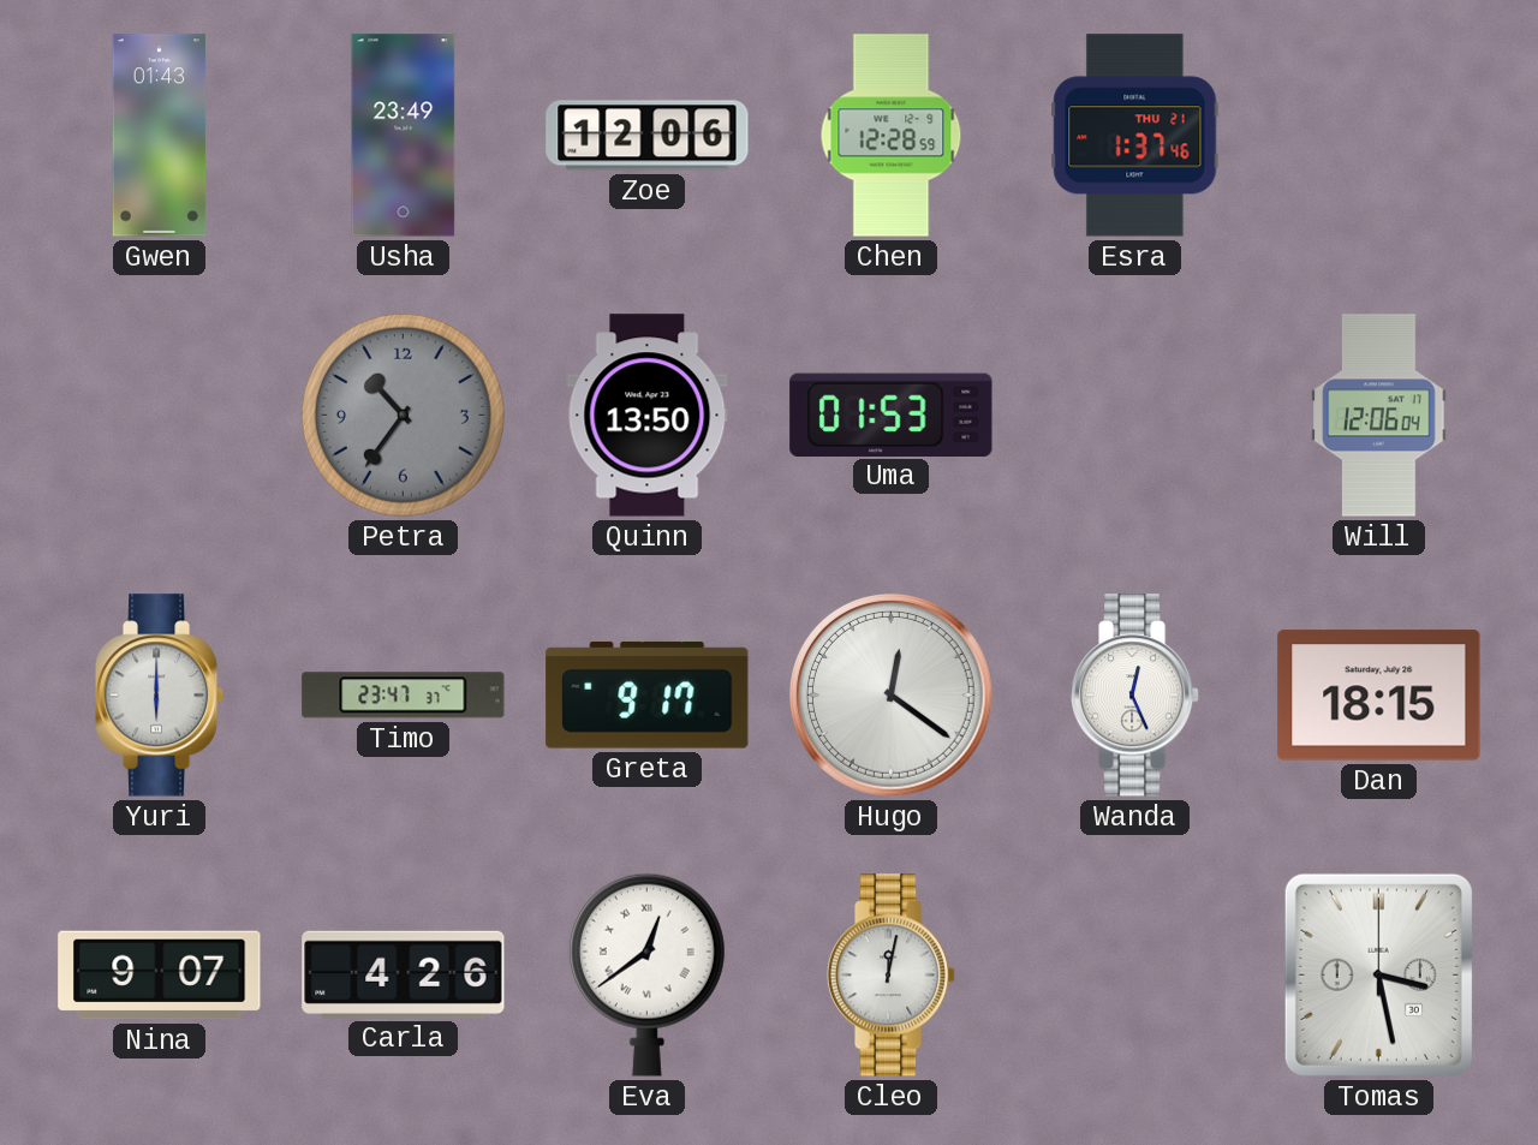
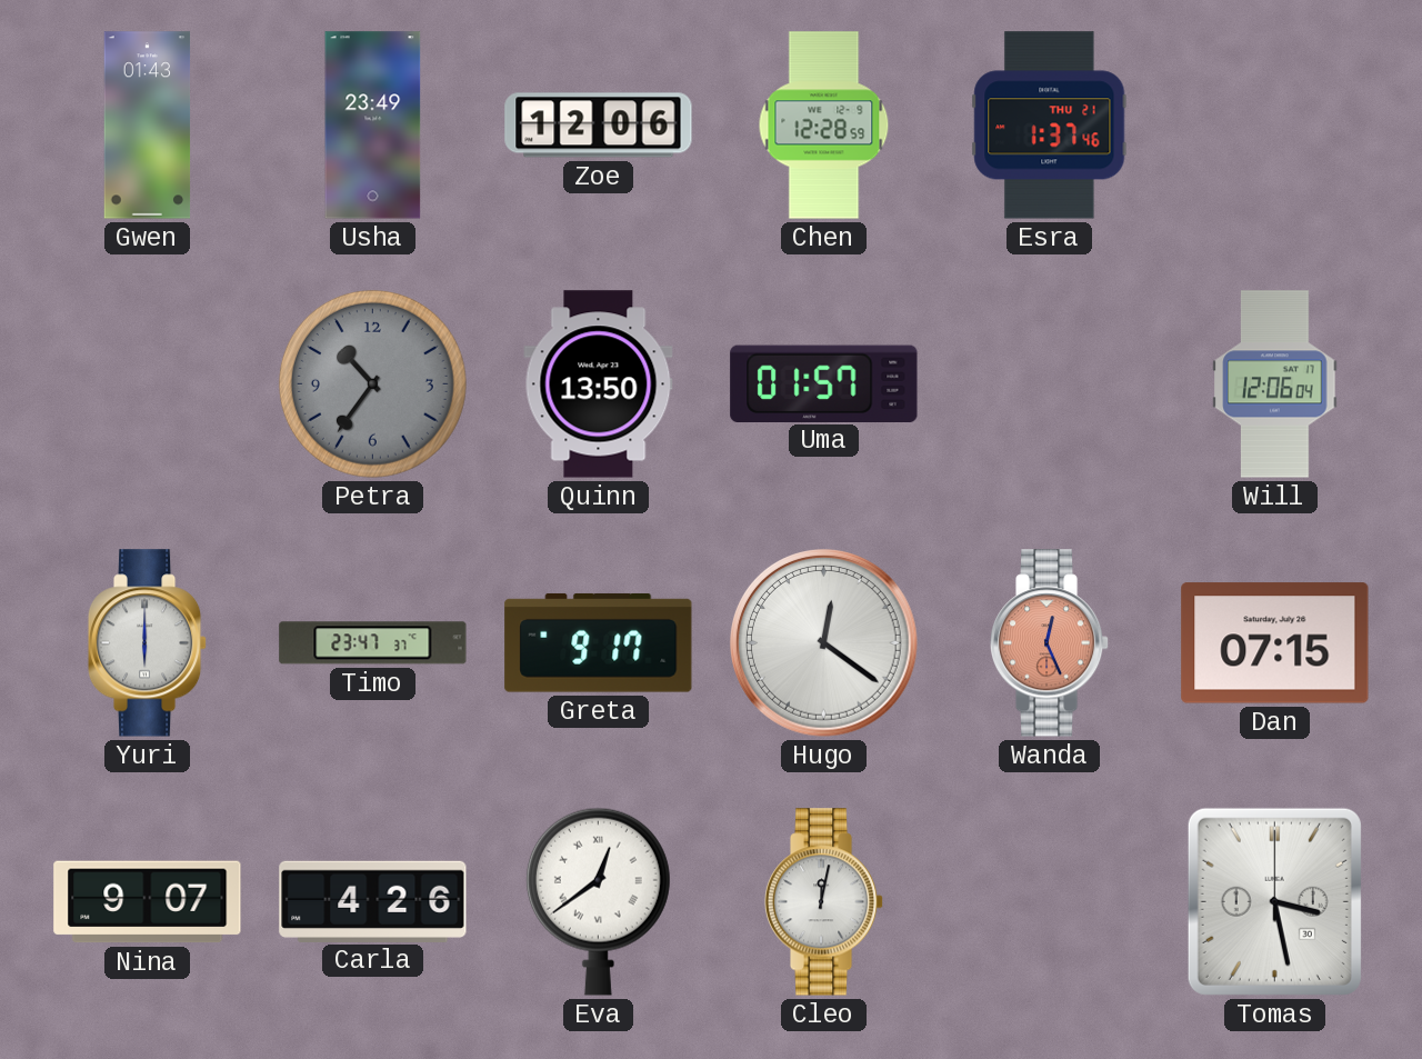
Uma: 01:53 -> 01:57 (824, 383)
Wanda dial: white -> salmon (1050, 643)
Dan: 18:15 -> 07:15 (1275, 643)
